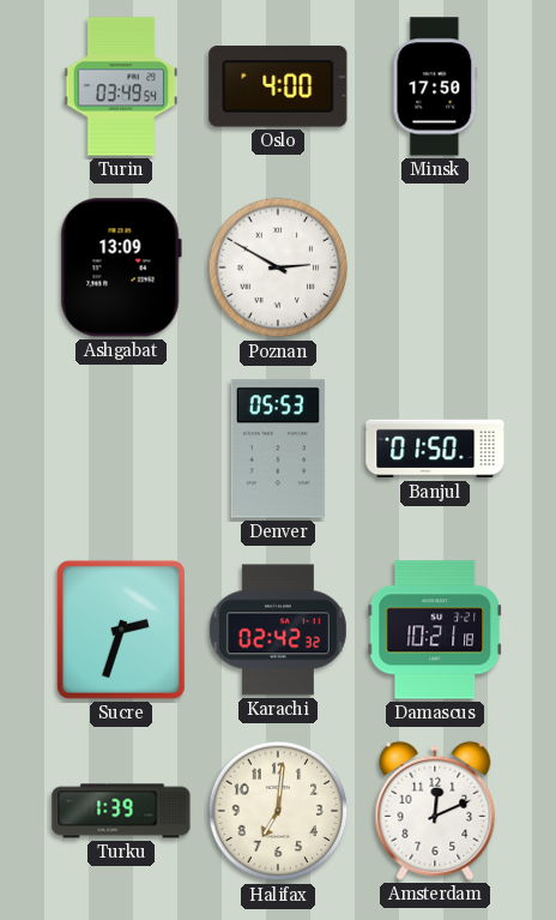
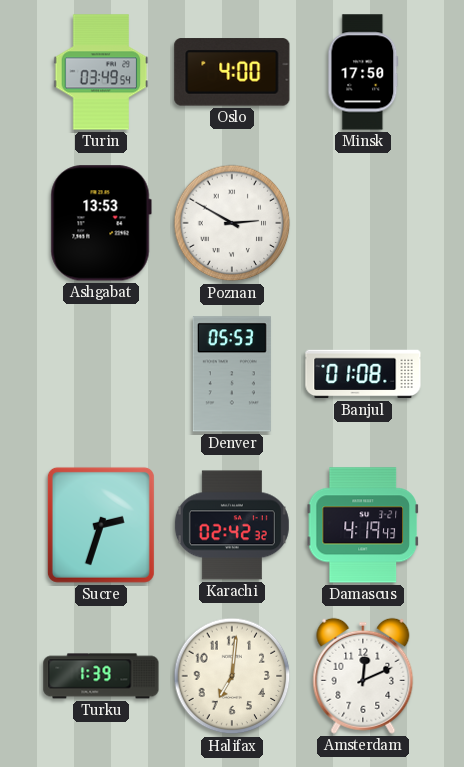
Ashgabat: 13:09 -> 13:53 (101, 223)
Banjul: 01:50 -> 01:08 (363, 374)
Damascus: 10:21 -> 4:19 (363, 525)
